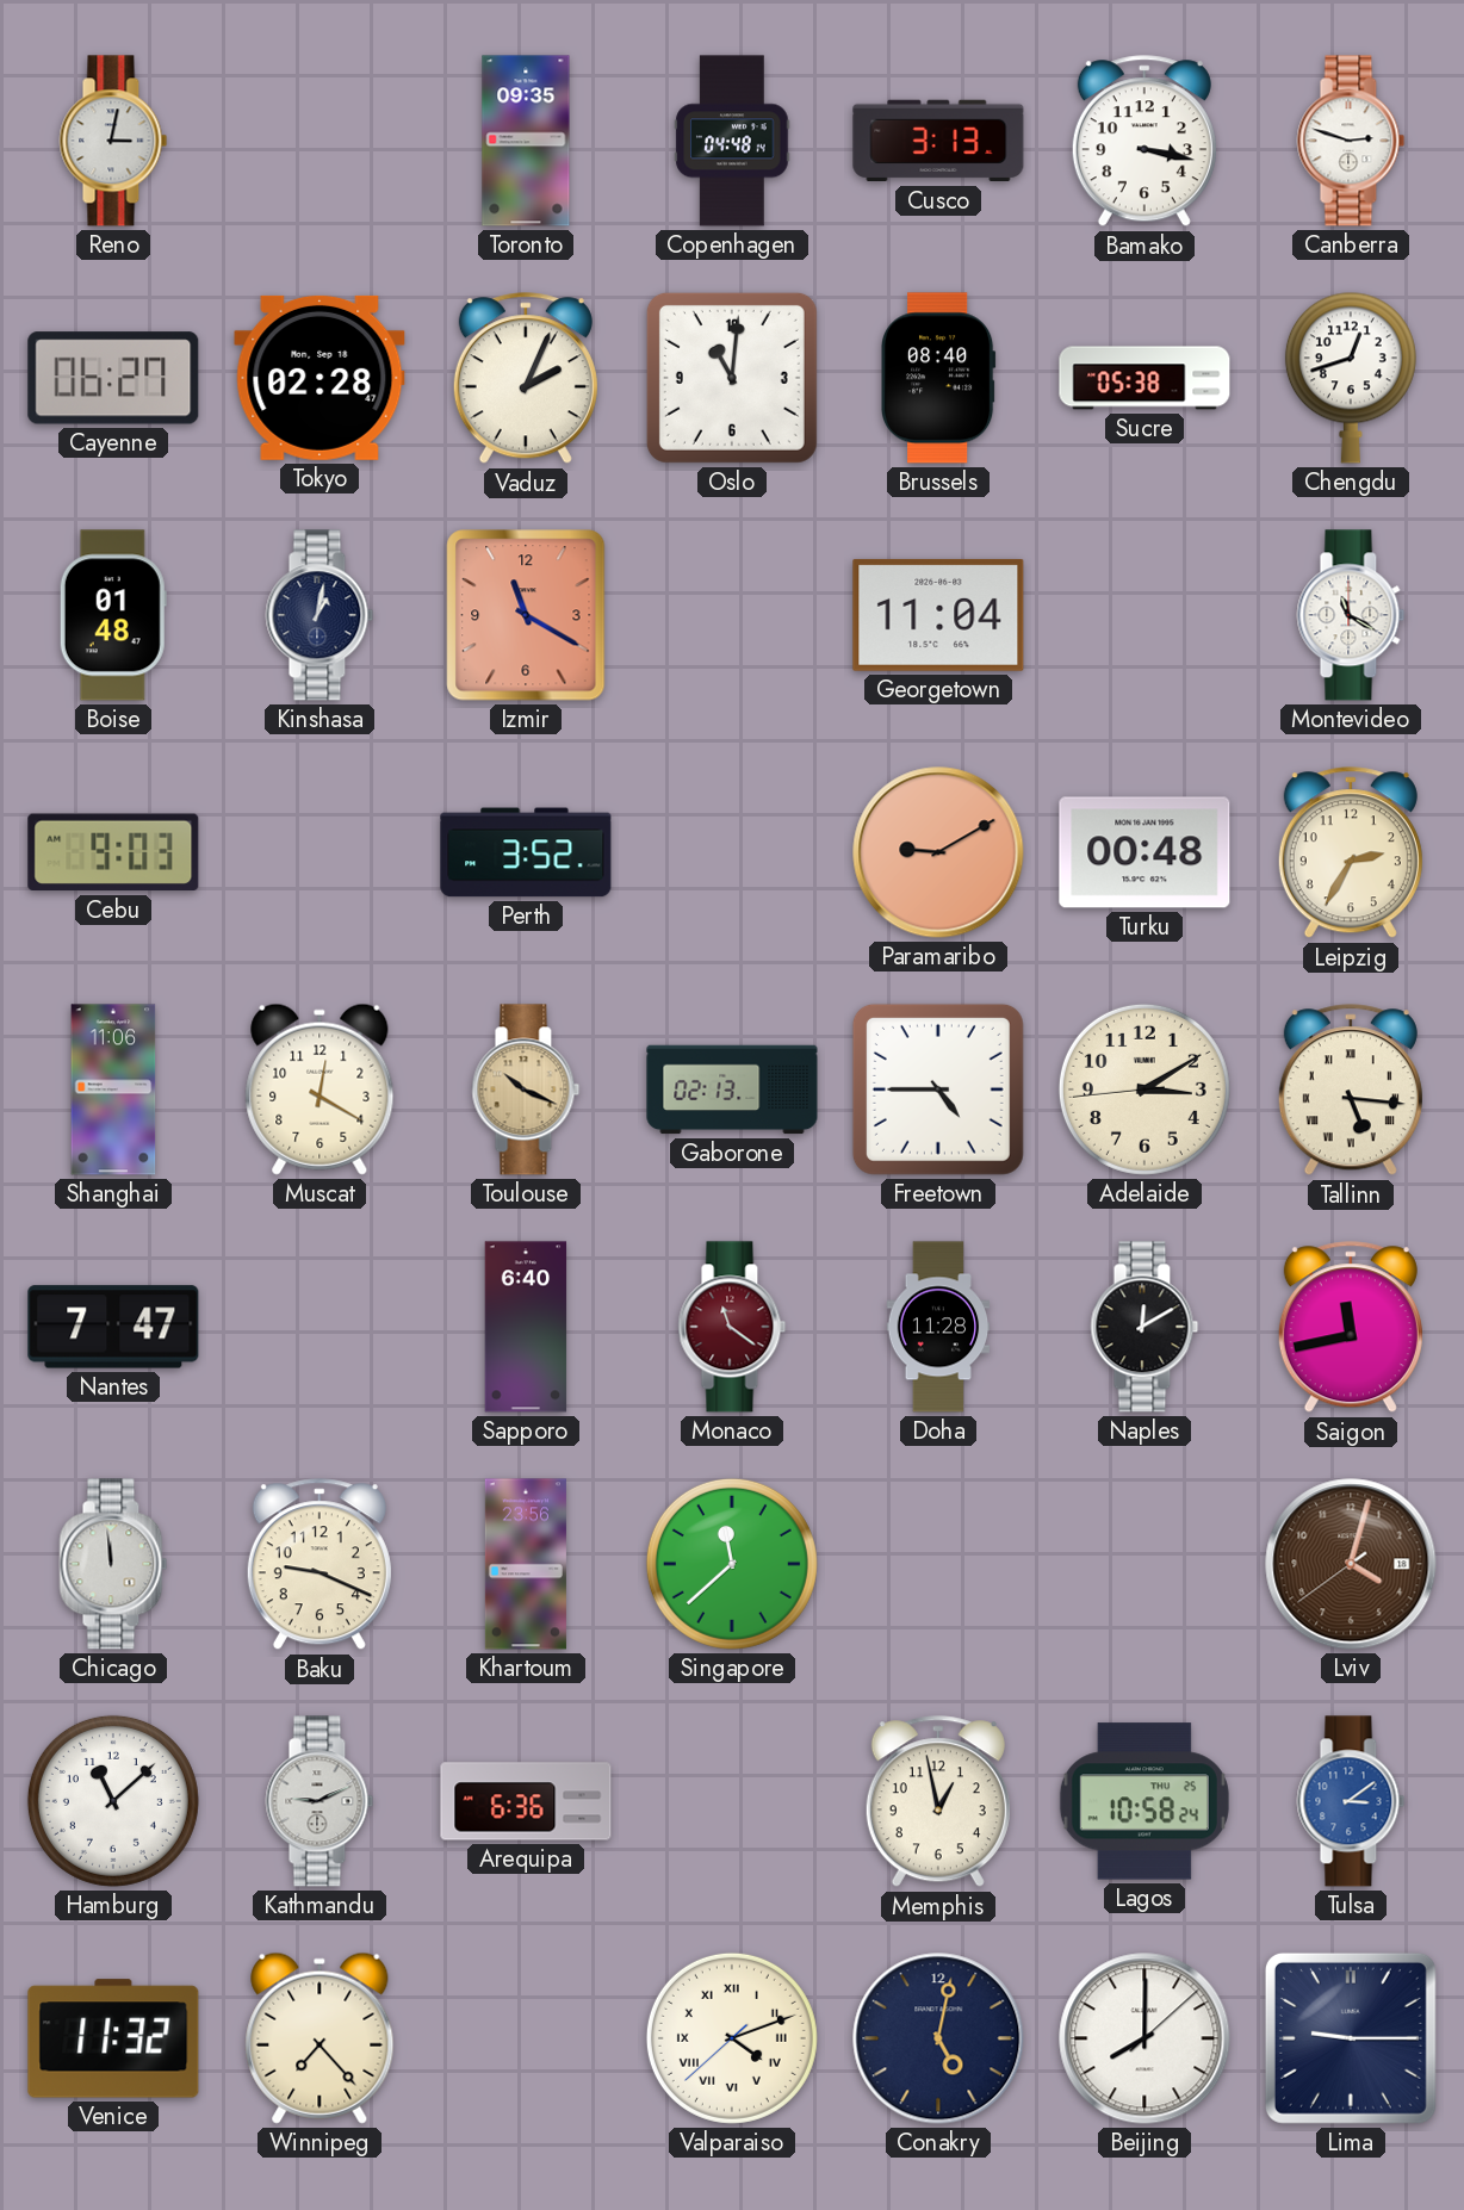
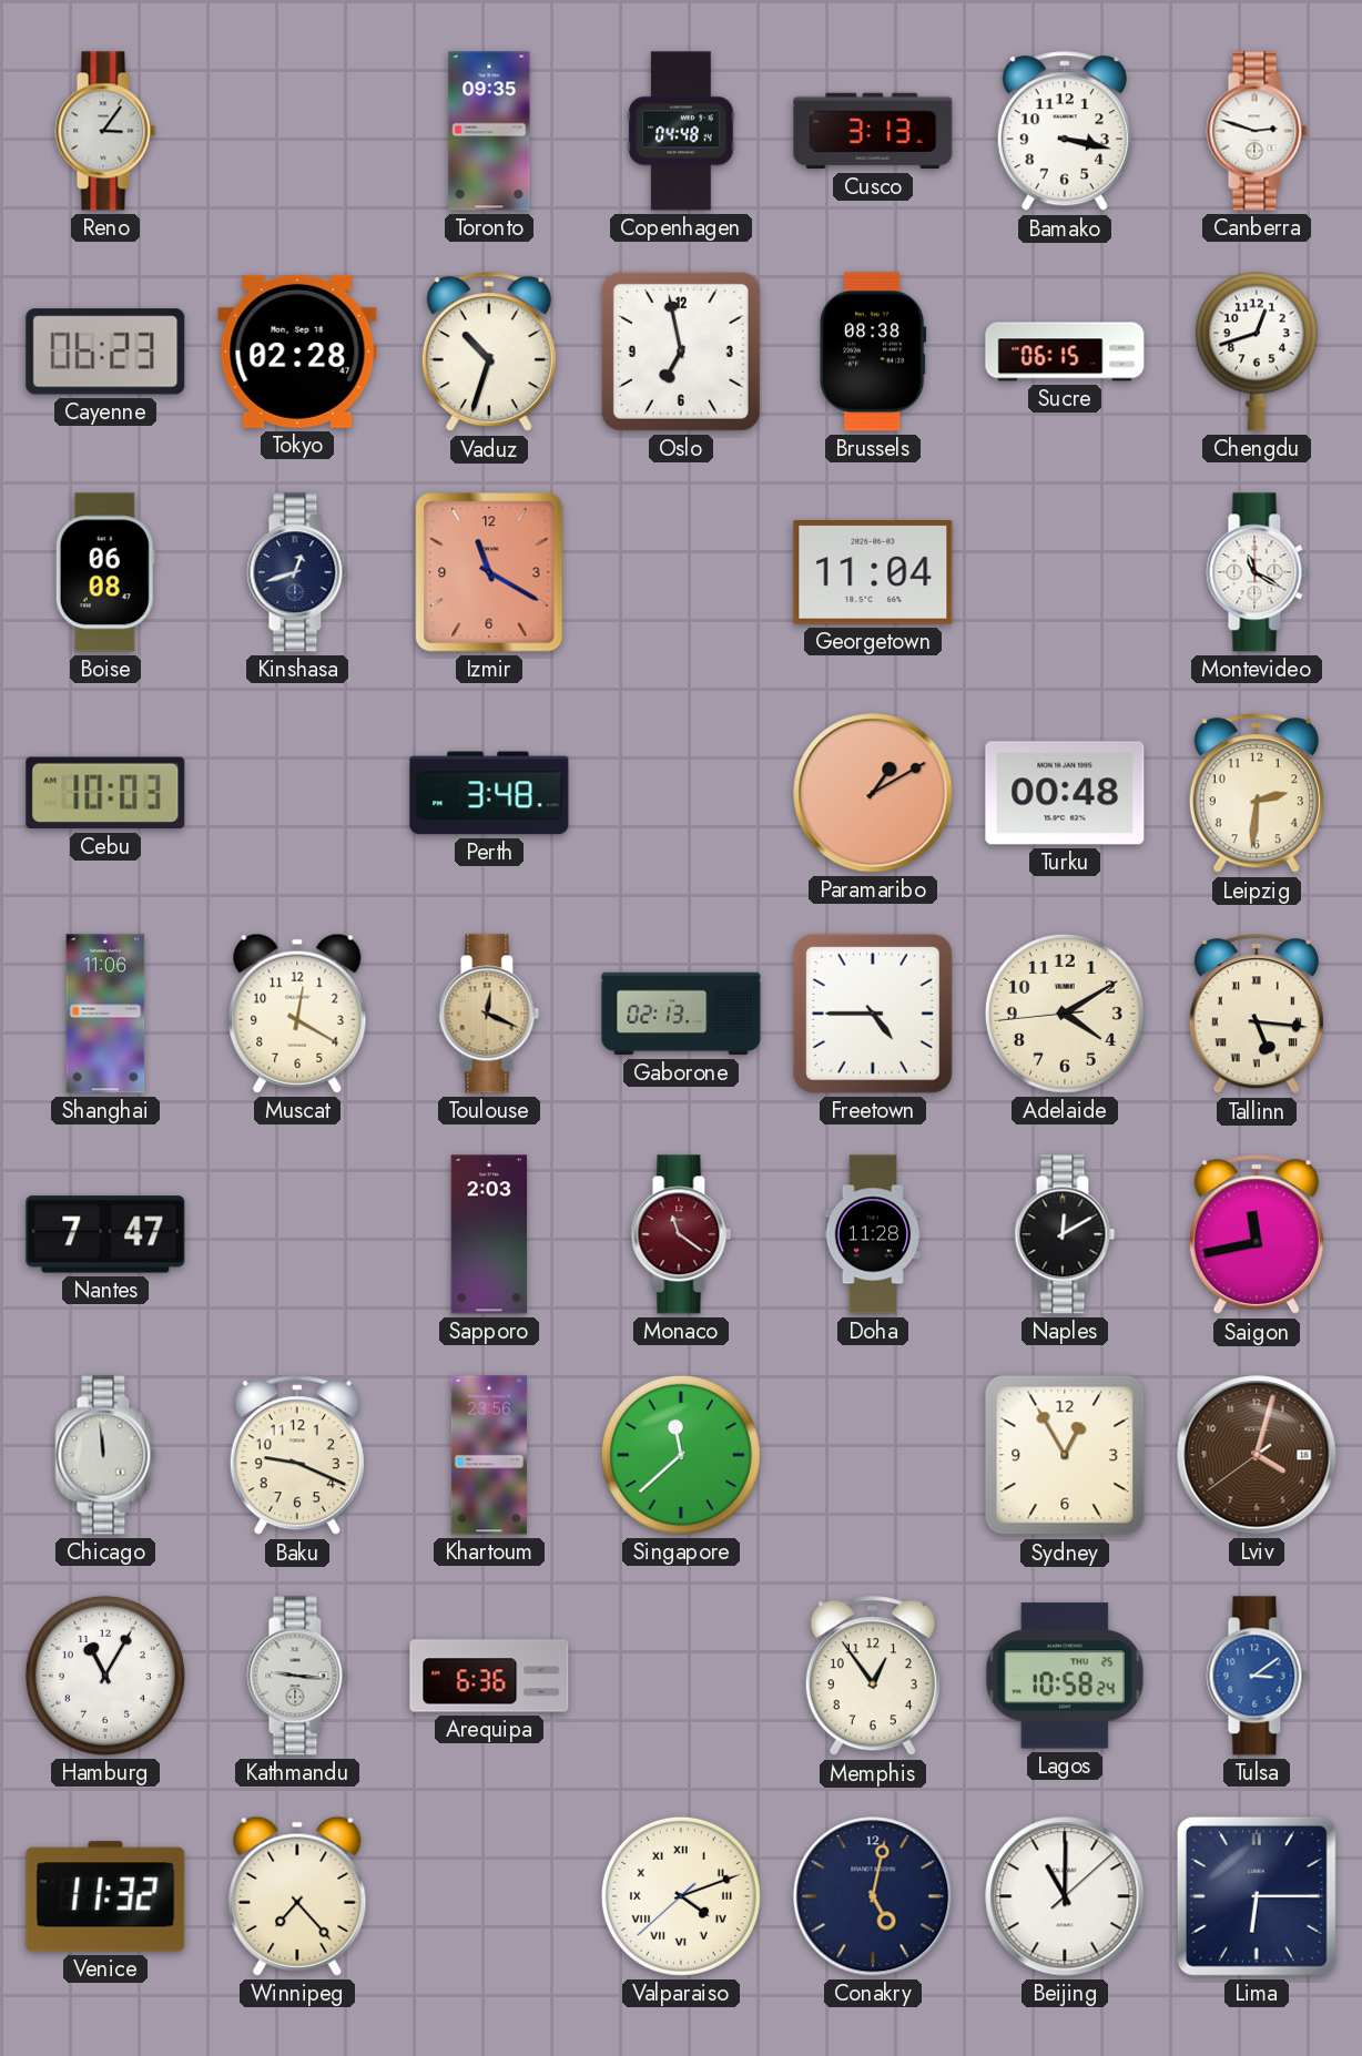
Reno: 3:02 -> 3:06 (105, 131)
Cayenne: 06:27 -> 06:23 (105, 352)
Vaduz: 2:04 -> 10:33 (489, 353)
Oslo: 11:01 -> 6:58 (681, 352)
Brussels: 08:40 -> 08:38 (874, 352)
Sucre: 05:38 -> 06:15 (1065, 352)
Boise: 01:48 -> 06:08 (105, 572)
Kinshasa: 1:02 -> 12:42 (297, 572)
Cebu: 9:03 -> 10:03 (105, 793)
Perth: 3:52 -> 3:48 (489, 793)
Paramaribo: 9:10 -> 1:10 (873, 793)
Leipzig: 2:35 -> 2:31 (1257, 794)
Toulouse: 10:19 -> 12:19 (489, 1014)
Adelaide: 3:09 -> 4:09 (1065, 1014)
Sapporo: 6:40 -> 2:03 (489, 1234)
Sydney: none -> 12:55 (1065, 1455)
Hamburg: 11:08 -> 11:05 (105, 1676)
Kathmandu: 9:11 -> 9:16 (297, 1676)
Memphis: 12:58 -> 12:54 (873, 1677)
Beijing: 8:00 -> 11:00 (1065, 1896)
Lima: 9:15 -> 6:15 (1257, 1896)
